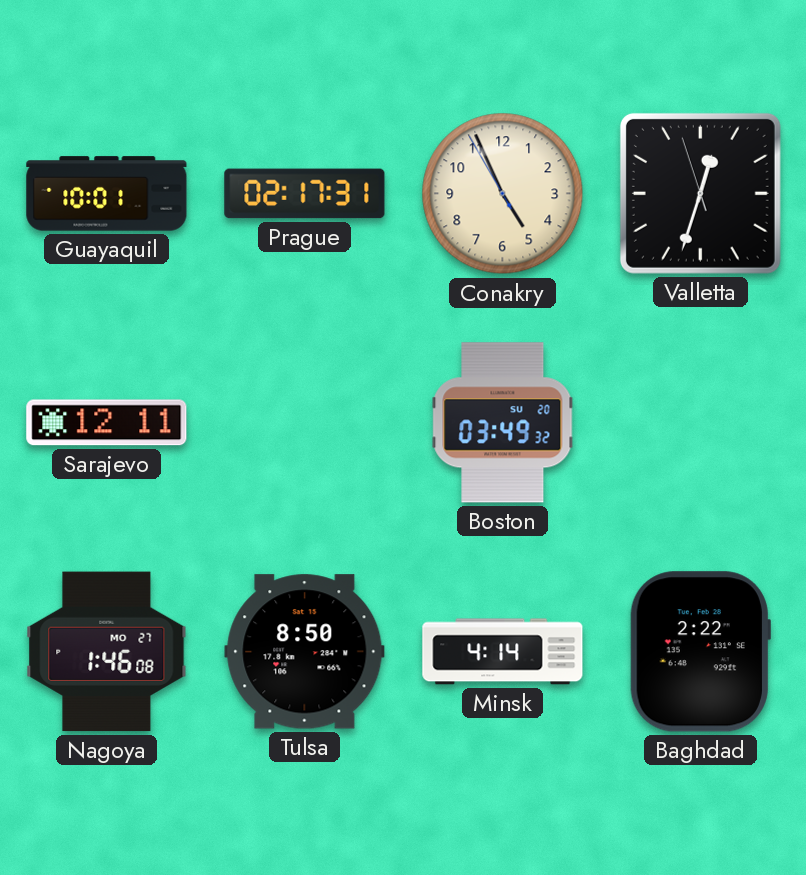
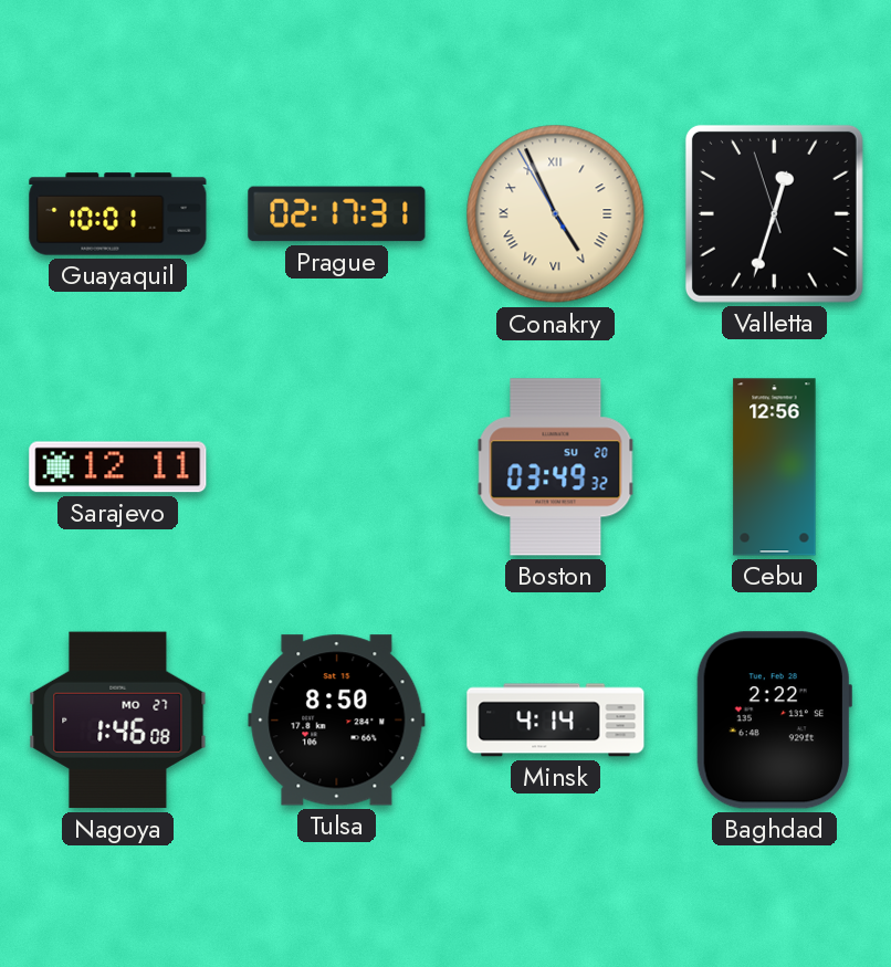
Conakry numerals: Arabic -> Roman (556, 214)
Cebu: none -> 12:56 (775, 467)
